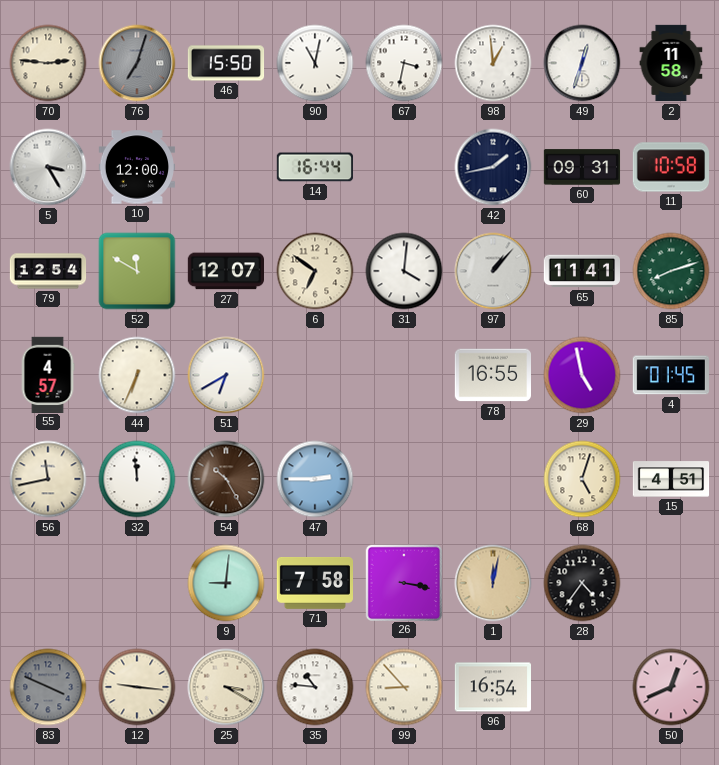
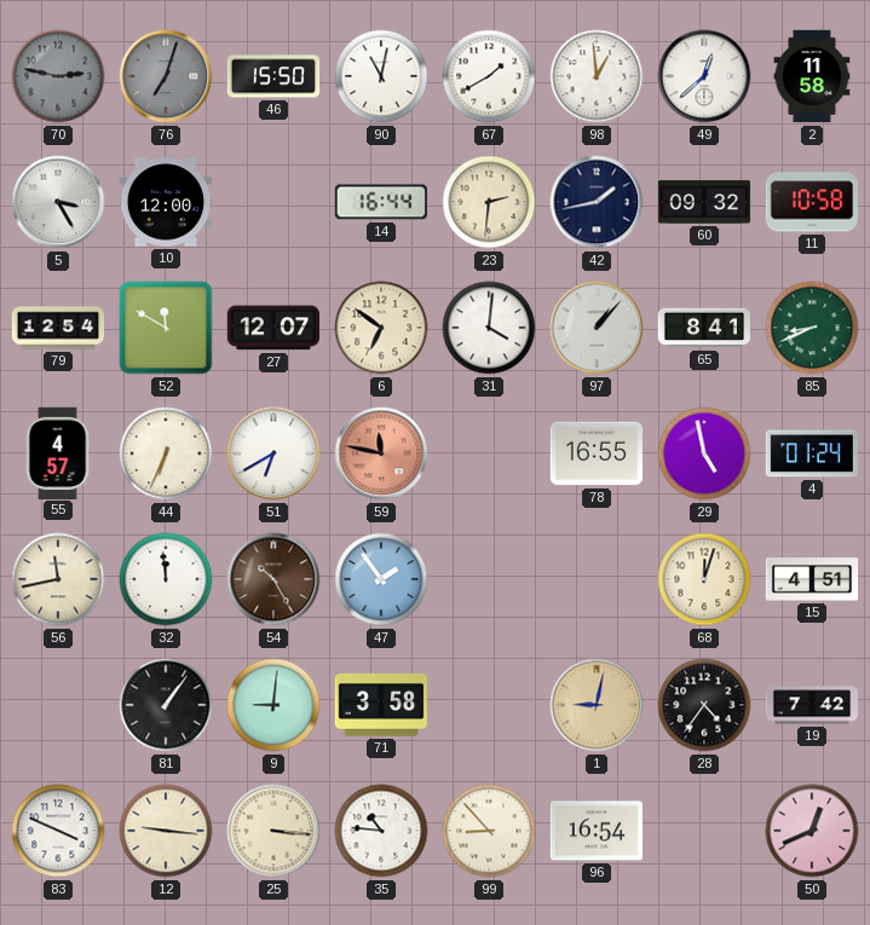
70: 2:46 -> 2:47 (58, 76)
70 dial: cream -> grey (58, 76)
67: 3:32 -> 1:40 (489, 76)
49: 12:33 -> 12:38 (704, 76)
23: none -> 2:31 (489, 202)
60: 09:31 -> 09:32 (704, 202)
65: 11:41 -> 8:41 (703, 328)
85: 8:12 -> 8:41 (812, 328)
59: none -> 11:47 (381, 453)
4: 01:45 -> 01:24 (812, 453)
47: 2:45 -> 1:54 (381, 579)
68: 5:03 -> 12:03 (704, 579)
81: none -> 1:06 (166, 705)
71: 7:58 -> 3:58 (380, 705)
26: 3:17 -> none (403, 582)
1: 12:02 -> 9:02 (597, 705)
19: none -> 7:42 (812, 705)
83 dial: grey -> white (58, 831)
25: 3:20 -> 3:16 (273, 831)
